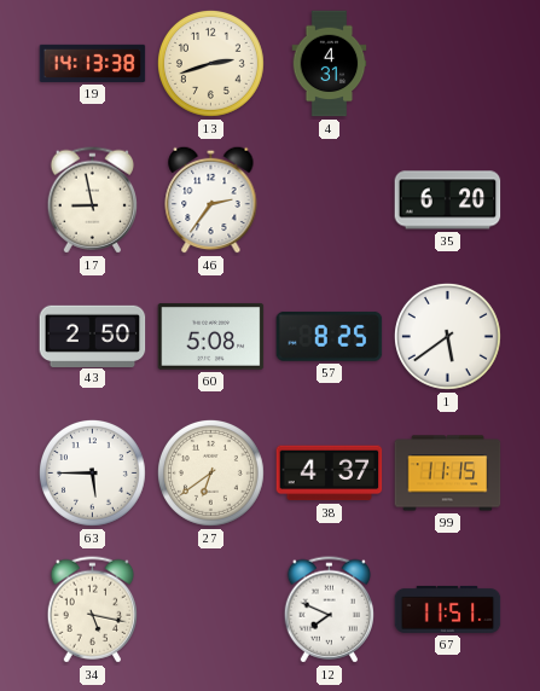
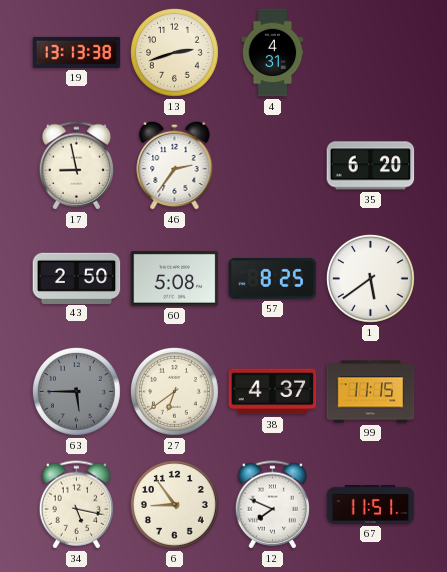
19: 14:13 -> 13:13 (77, 52)
63 dial: white -> grey (76, 391)
6: none -> 8:54 (174, 504)
